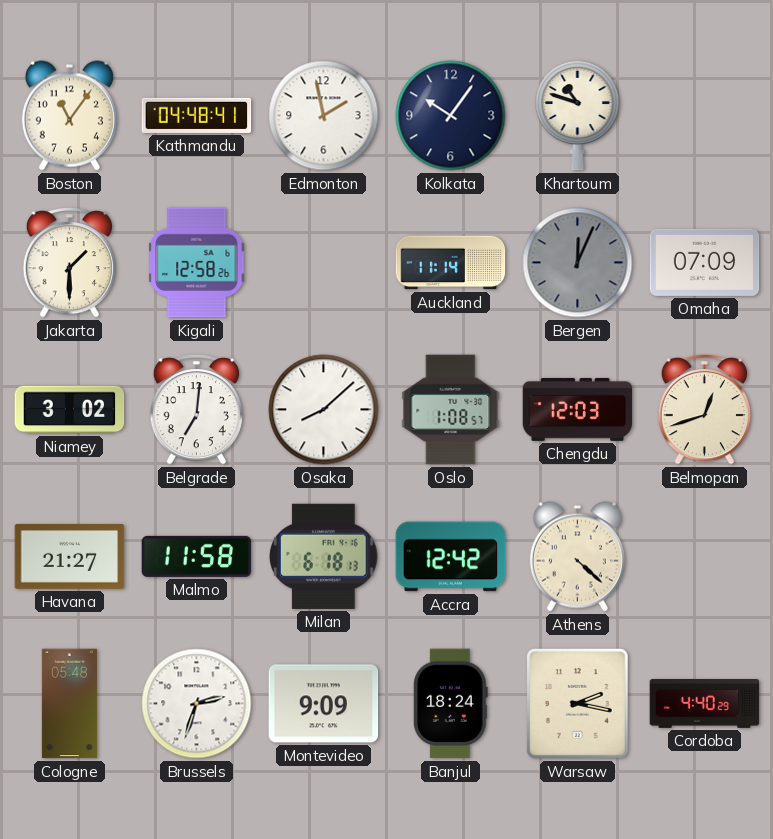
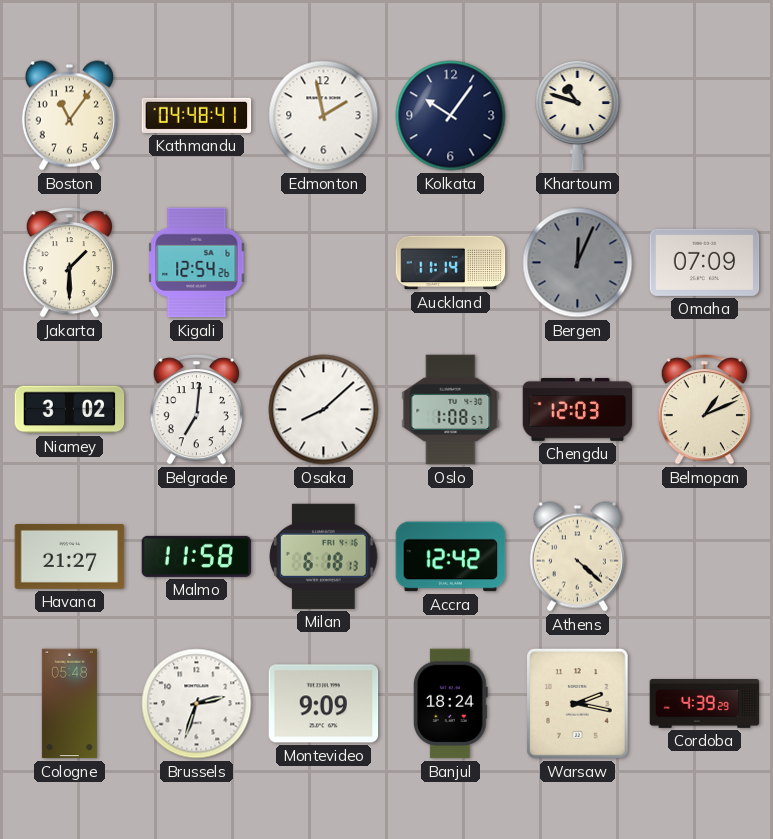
Kigali: 12:58 -> 12:54 (197, 263)
Belmopan: 12:42 -> 1:11 (704, 410)
Cordoba: 4:40 -> 4:39 (705, 704)
